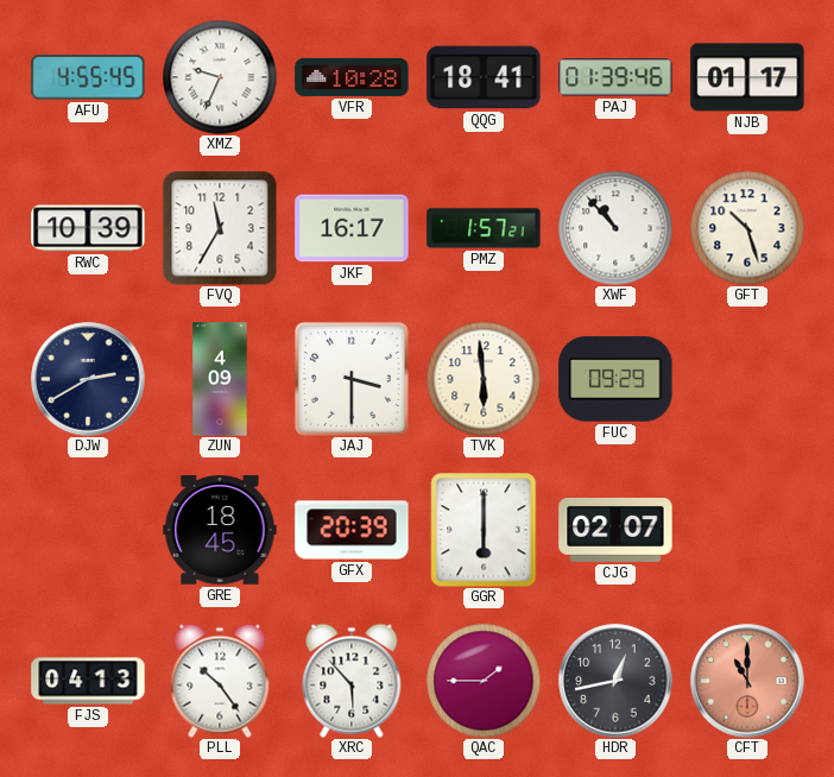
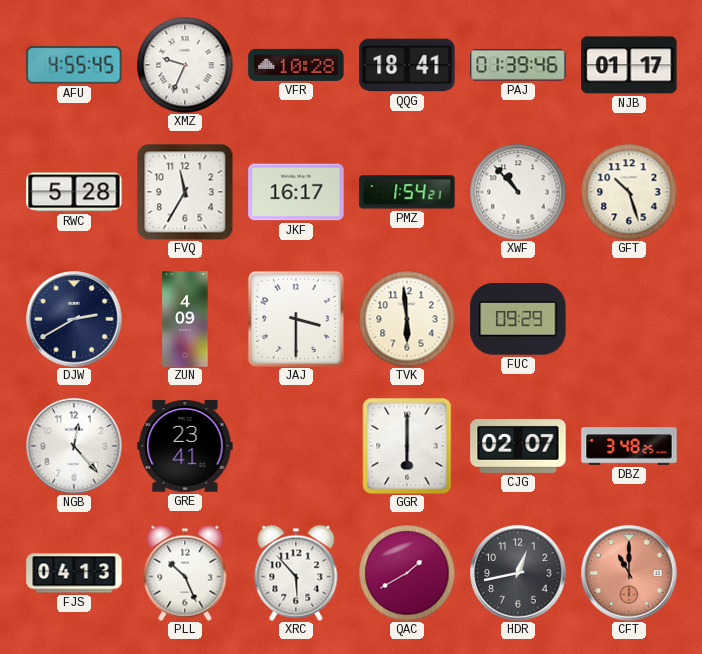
RWC: 10:39 -> 5:28 (74, 192)
PMZ: 1:57 -> 1:54 (407, 192)
NGB: none -> 12:23 (74, 446)
GRE: 18:45 -> 23:41 (185, 447)
GFX: 20:39 -> none (352, 530)
DBZ: none -> 3:48 (629, 446)
PLL: 10:24 -> 10:26 (185, 573)
QAC: 1:45 -> 1:40 (407, 573)
